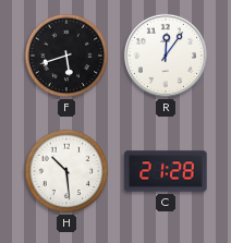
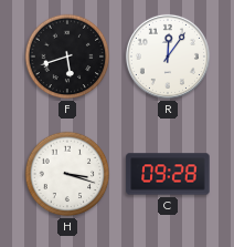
H: 10:29 -> 3:18 (67, 174)
C: 21:28 -> 09:28 (168, 174)
